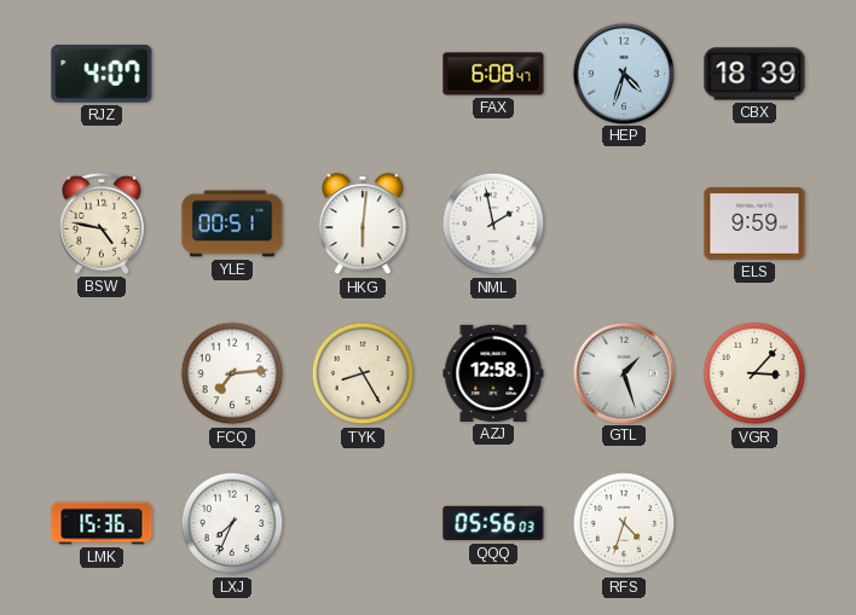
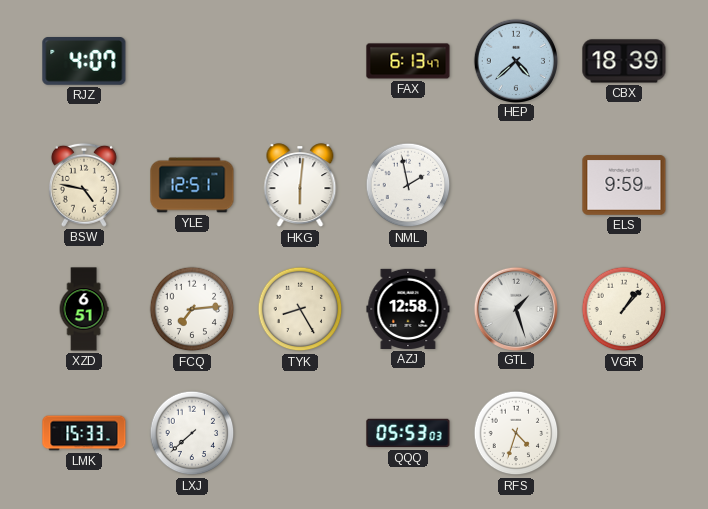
FAX: 6:08 -> 6:13 (408, 61)
HEP: 4:33 -> 4:38 (515, 60)
YLE: 00:51 -> 12:51 (192, 185)
XZD: none -> 6:51 (84, 309)
VGR: 3:07 -> 1:07 (624, 309)
LMK: 15:36 -> 15:33 (84, 433)
LXJ: 7:34 -> 7:38 (192, 433)
QQQ: 05:56 -> 05:53 (408, 433)
